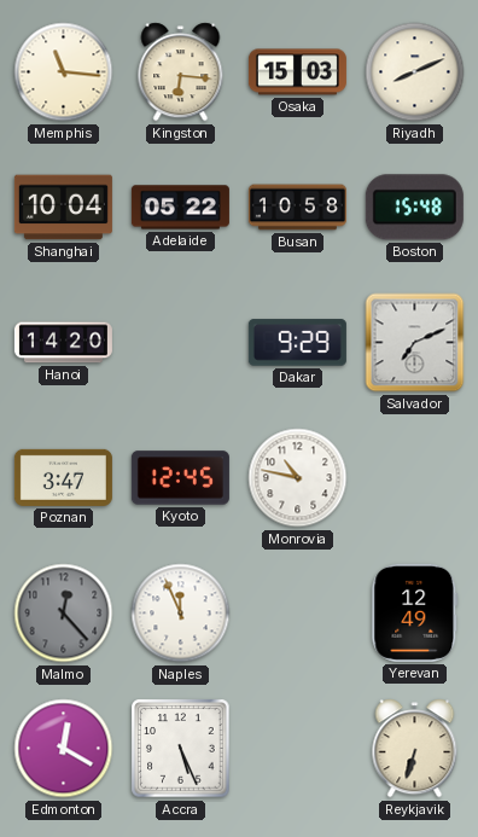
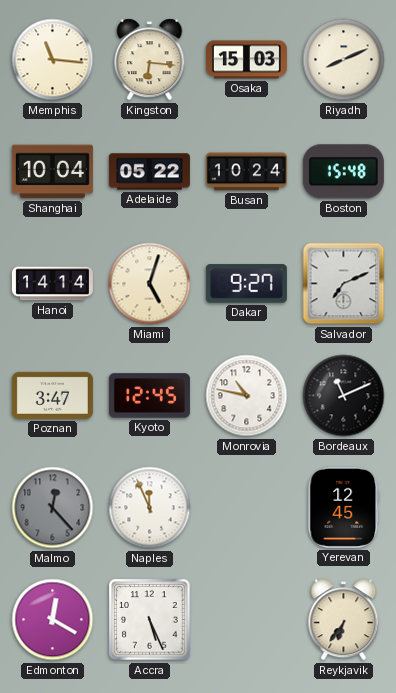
Busan: 10:58 -> 10:24 (246, 172)
Hanoi: 14:20 -> 14:14 (52, 284)
Miami: none -> 5:03 (150, 284)
Dakar: 9:29 -> 9:27 (246, 284)
Bordeaux: none -> 11:11 (344, 396)
Yerevan: 12:49 -> 12:45 (344, 507)
Reykjavik: 6:33 -> 6:36 (344, 620)
